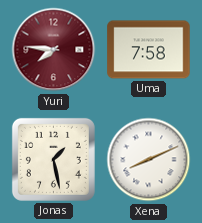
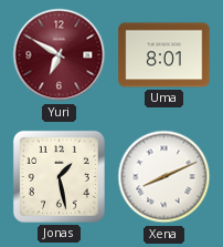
Yuri: 7:46 -> 6:50 (60, 55)
Uma: 7:58 -> 8:01 (164, 55)
